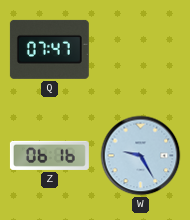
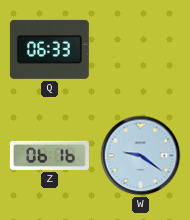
Q: 07:47 -> 06:33 (49, 49)
W: 9:25 -> 9:21 (141, 156)
